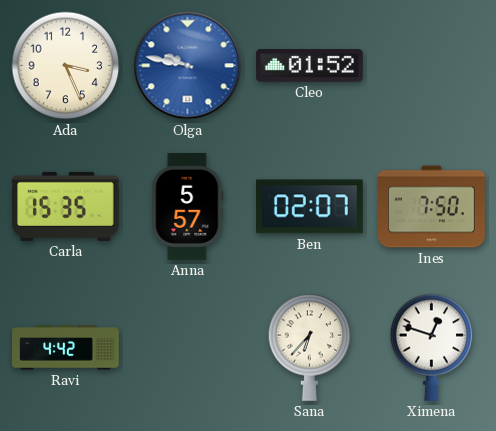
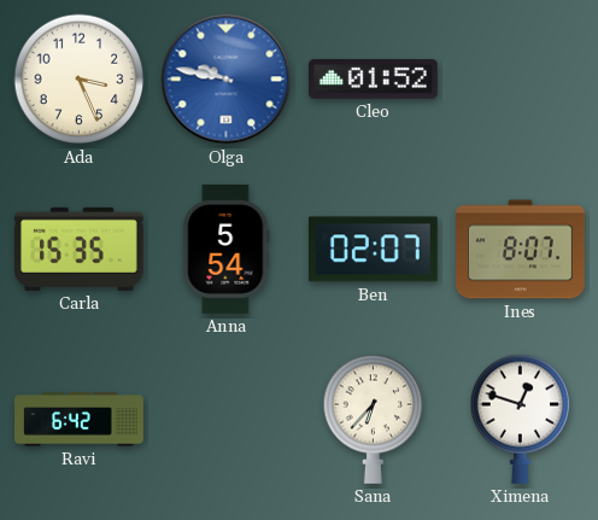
Anna: 5:57 -> 5:54 (227, 250)
Ines: 7:50 -> 8:07 (521, 250)
Ravi: 4:42 -> 6:42 (80, 420)
